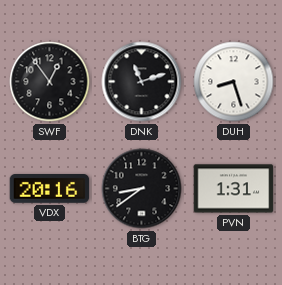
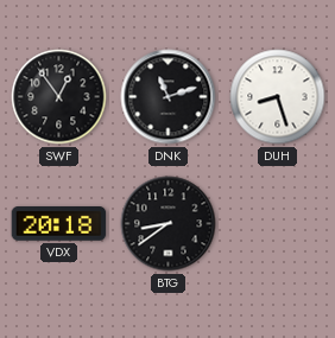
VDX: 20:16 -> 20:18 (59, 224)
PVN: 1:31 -> none (234, 189)
